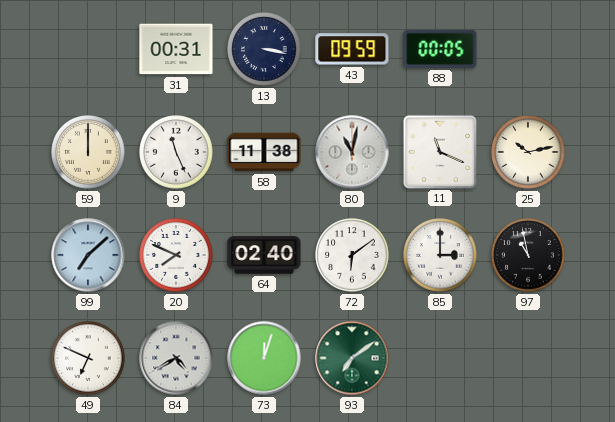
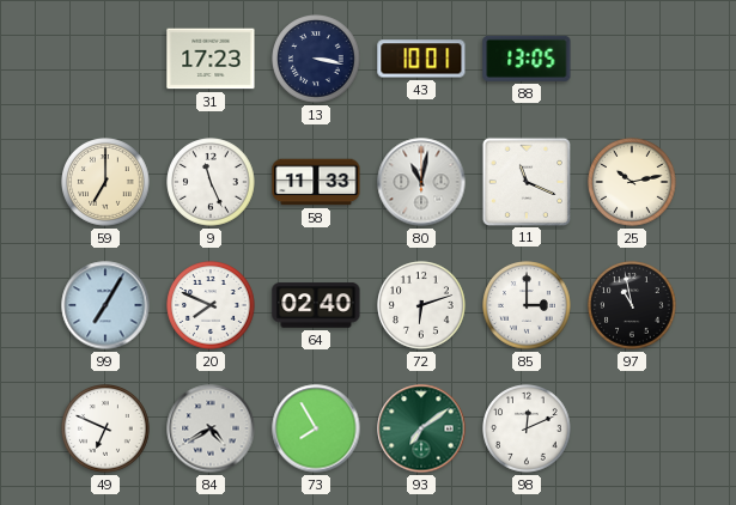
31: 00:31 -> 17:23 (211, 59)
43: 09:59 -> 10:01 (421, 59)
88: 00:05 -> 13:05 (527, 59)
59: 12:00 -> 7:00 (105, 182)
58: 11:38 -> 11:33 (316, 182)
99: 7:08 -> 7:05 (105, 305)
72: 6:09 -> 6:12 (421, 305)
73: 12:03 -> 7:55 (316, 428)
98: none -> 12:11 (527, 428)
